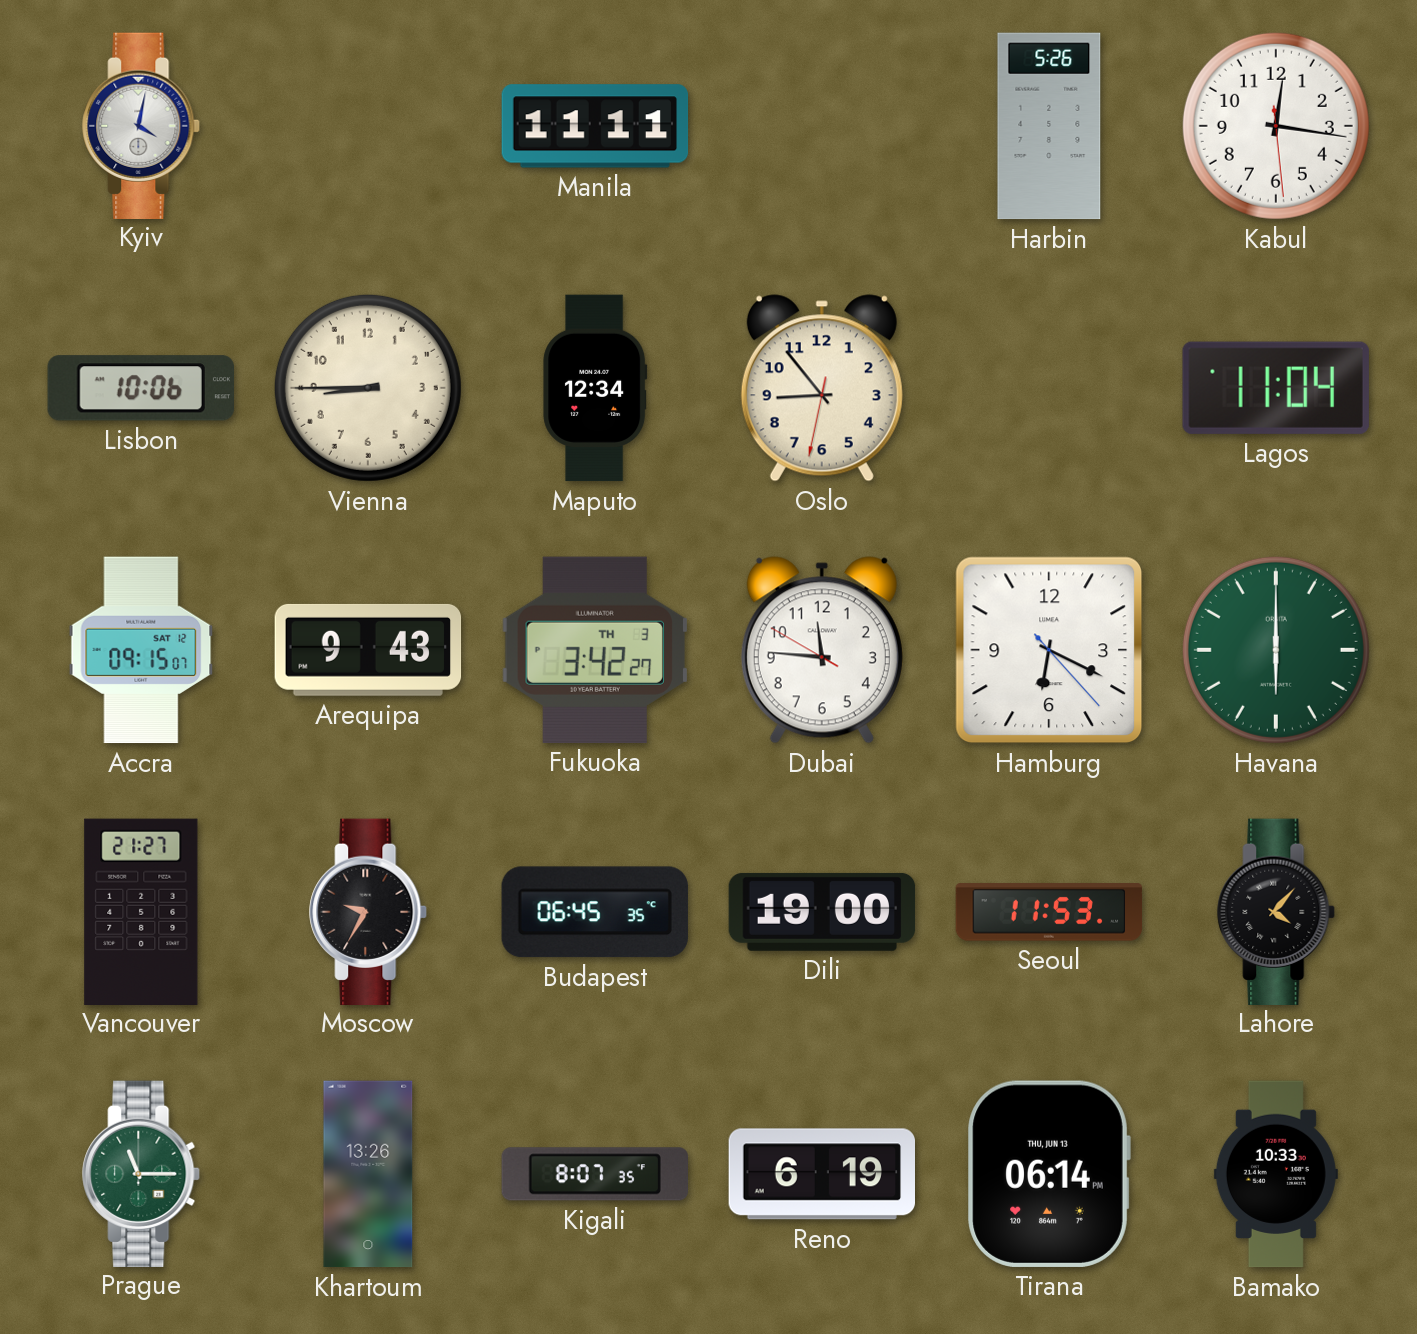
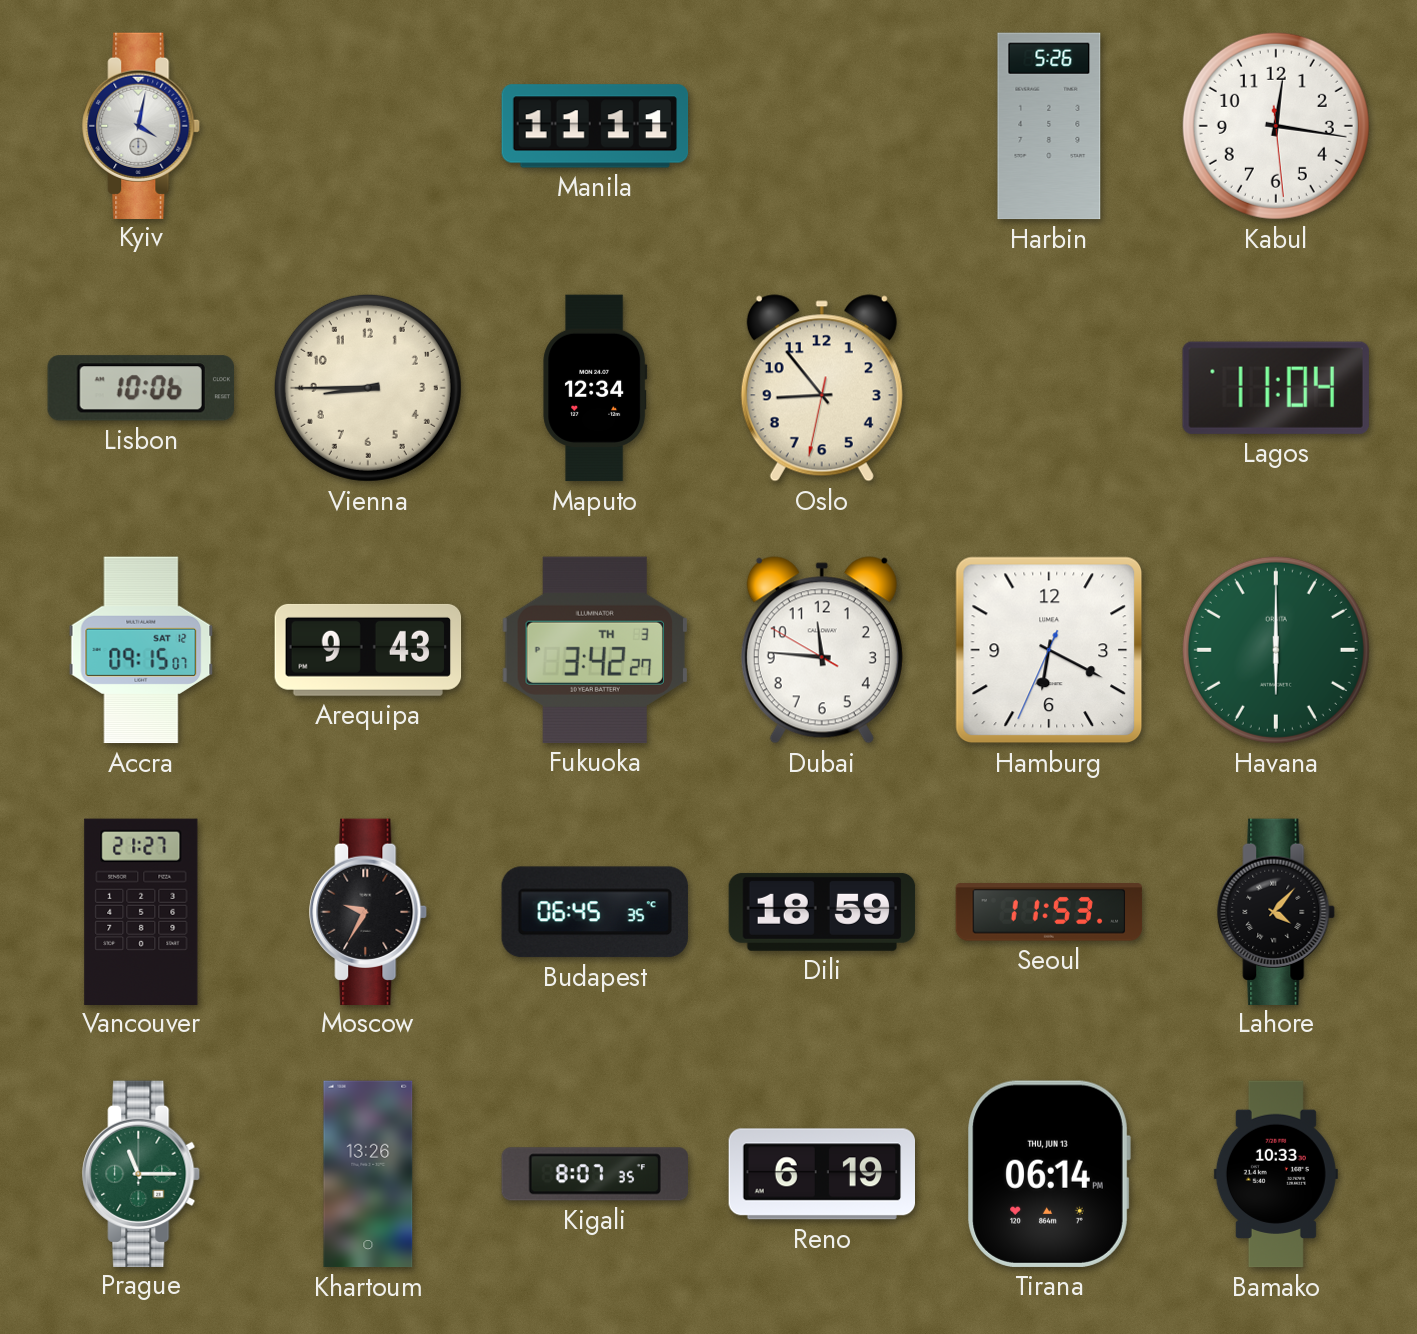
Hamburg: 6:19:23 -> 6:19:34 (1049, 650)
Dili: 19:00 -> 18:59 (822, 912)
